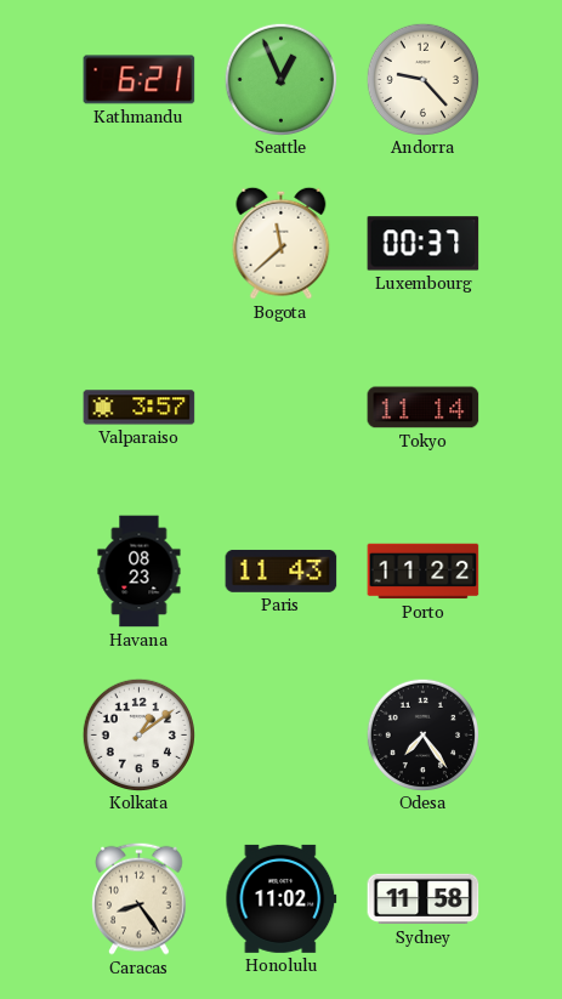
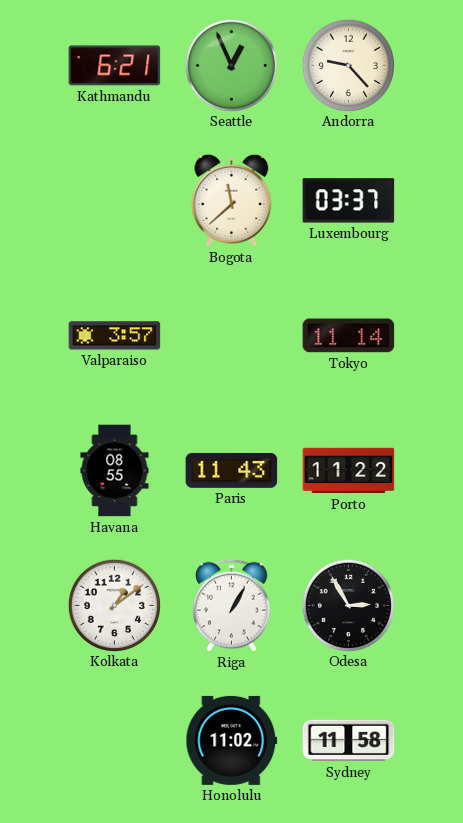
Luxembourg: 00:37 -> 03:37 (349, 201)
Havana: 08:23 -> 08:55 (115, 471)
Riga: none -> 1:05 (232, 605)
Odesa: 7:24 -> 2:55 (348, 605)
Caracas: 8:24 -> none (140, 898)
